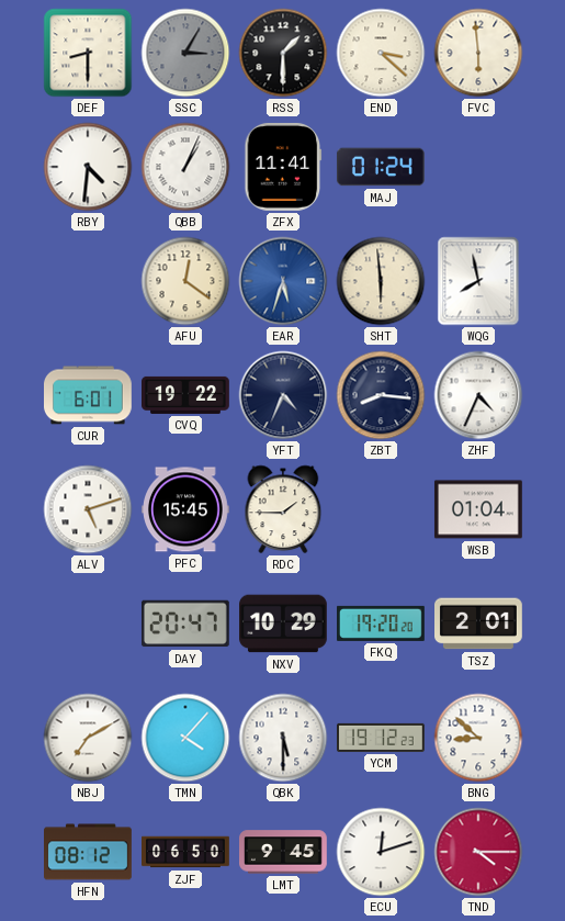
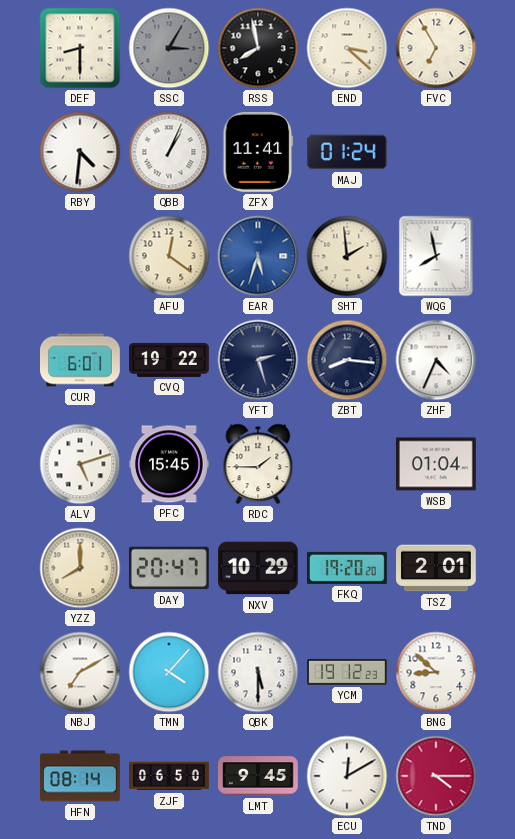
RSS: 1:30 -> 7:58 (258, 48)
FVC: 5:59 -> 6:55 (436, 48)
SHT: 5:59 -> 1:59 (347, 256)
YFT: 4:34 -> 2:27 (258, 360)
YZZ: none -> 8:00 (80, 568)
HFN: 08:12 -> 08:14 (81, 776)
ECU: 12:12 -> 12:10 (347, 776)
